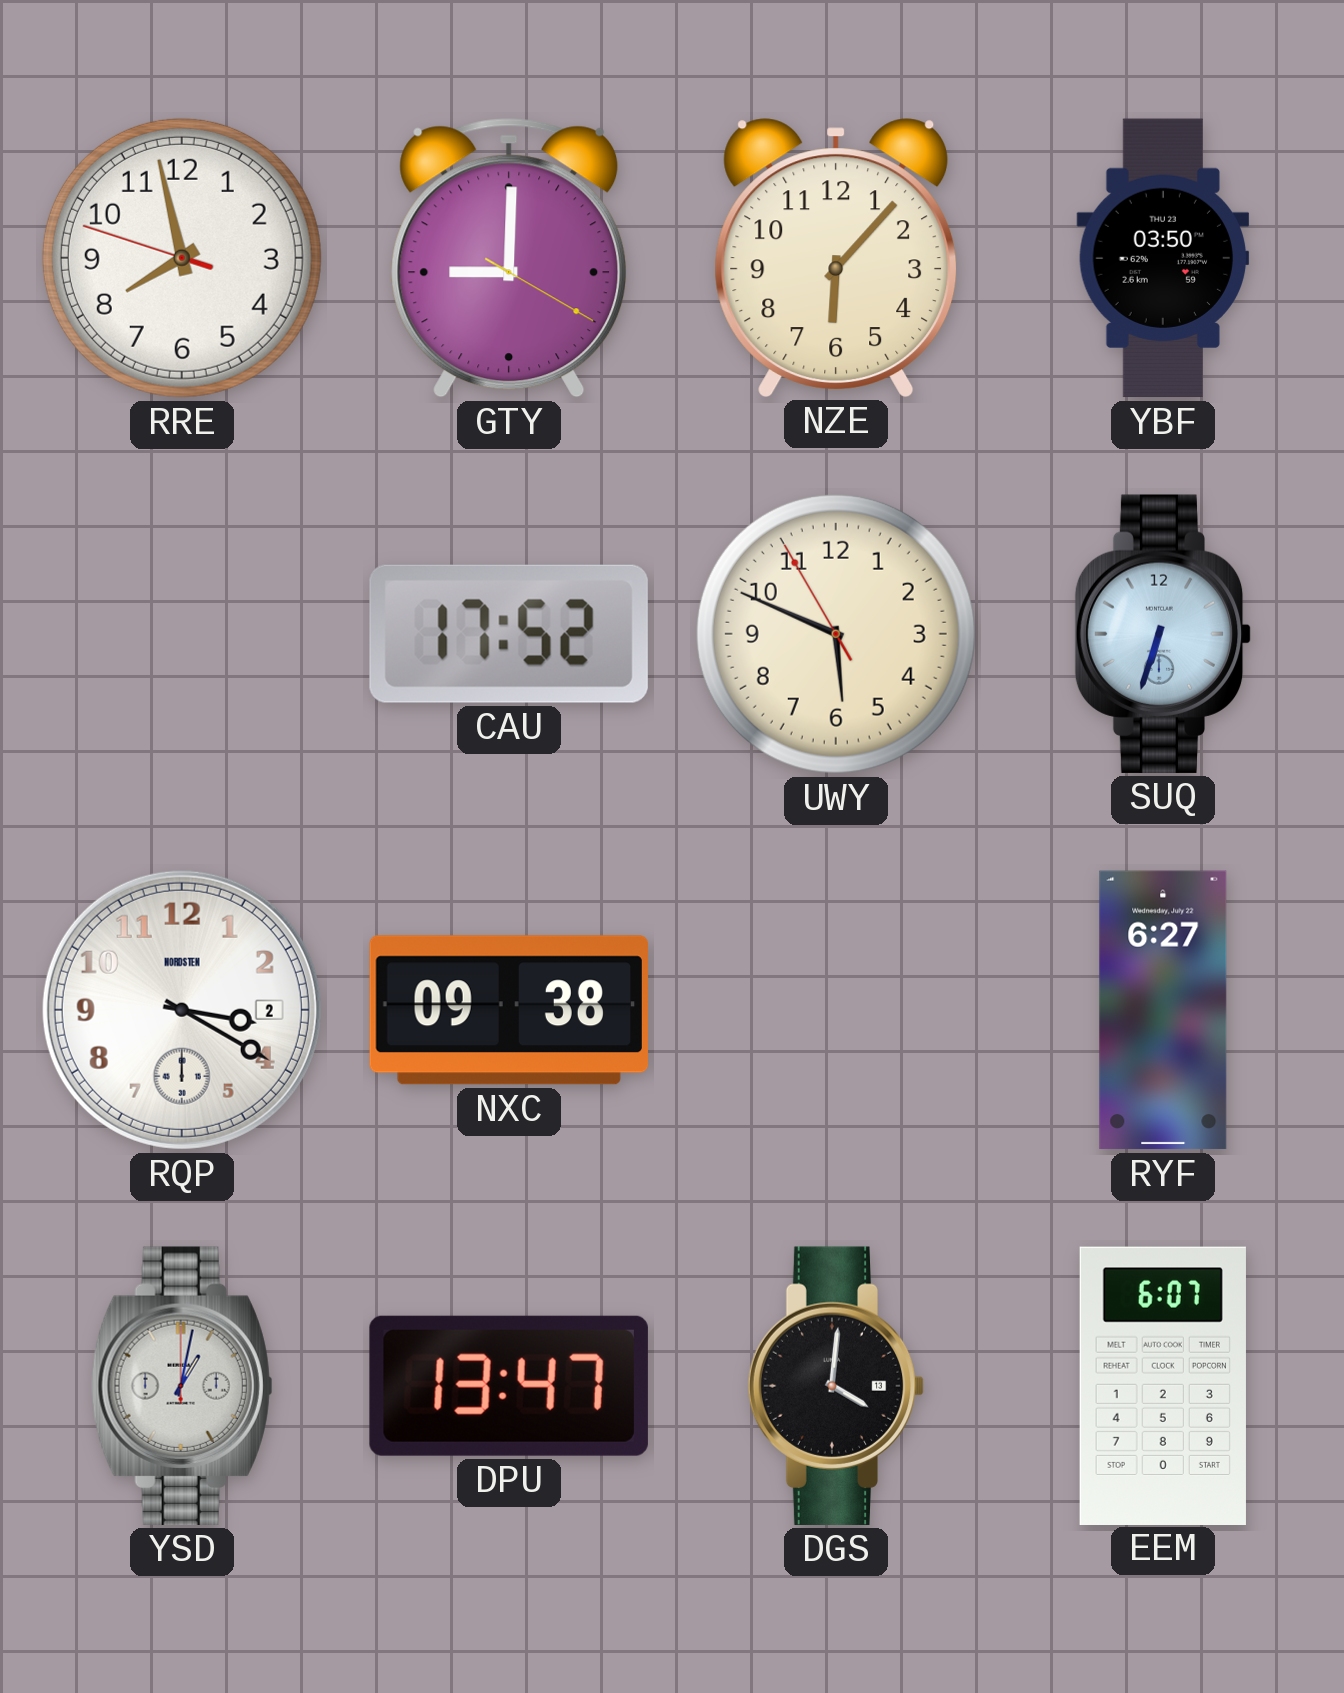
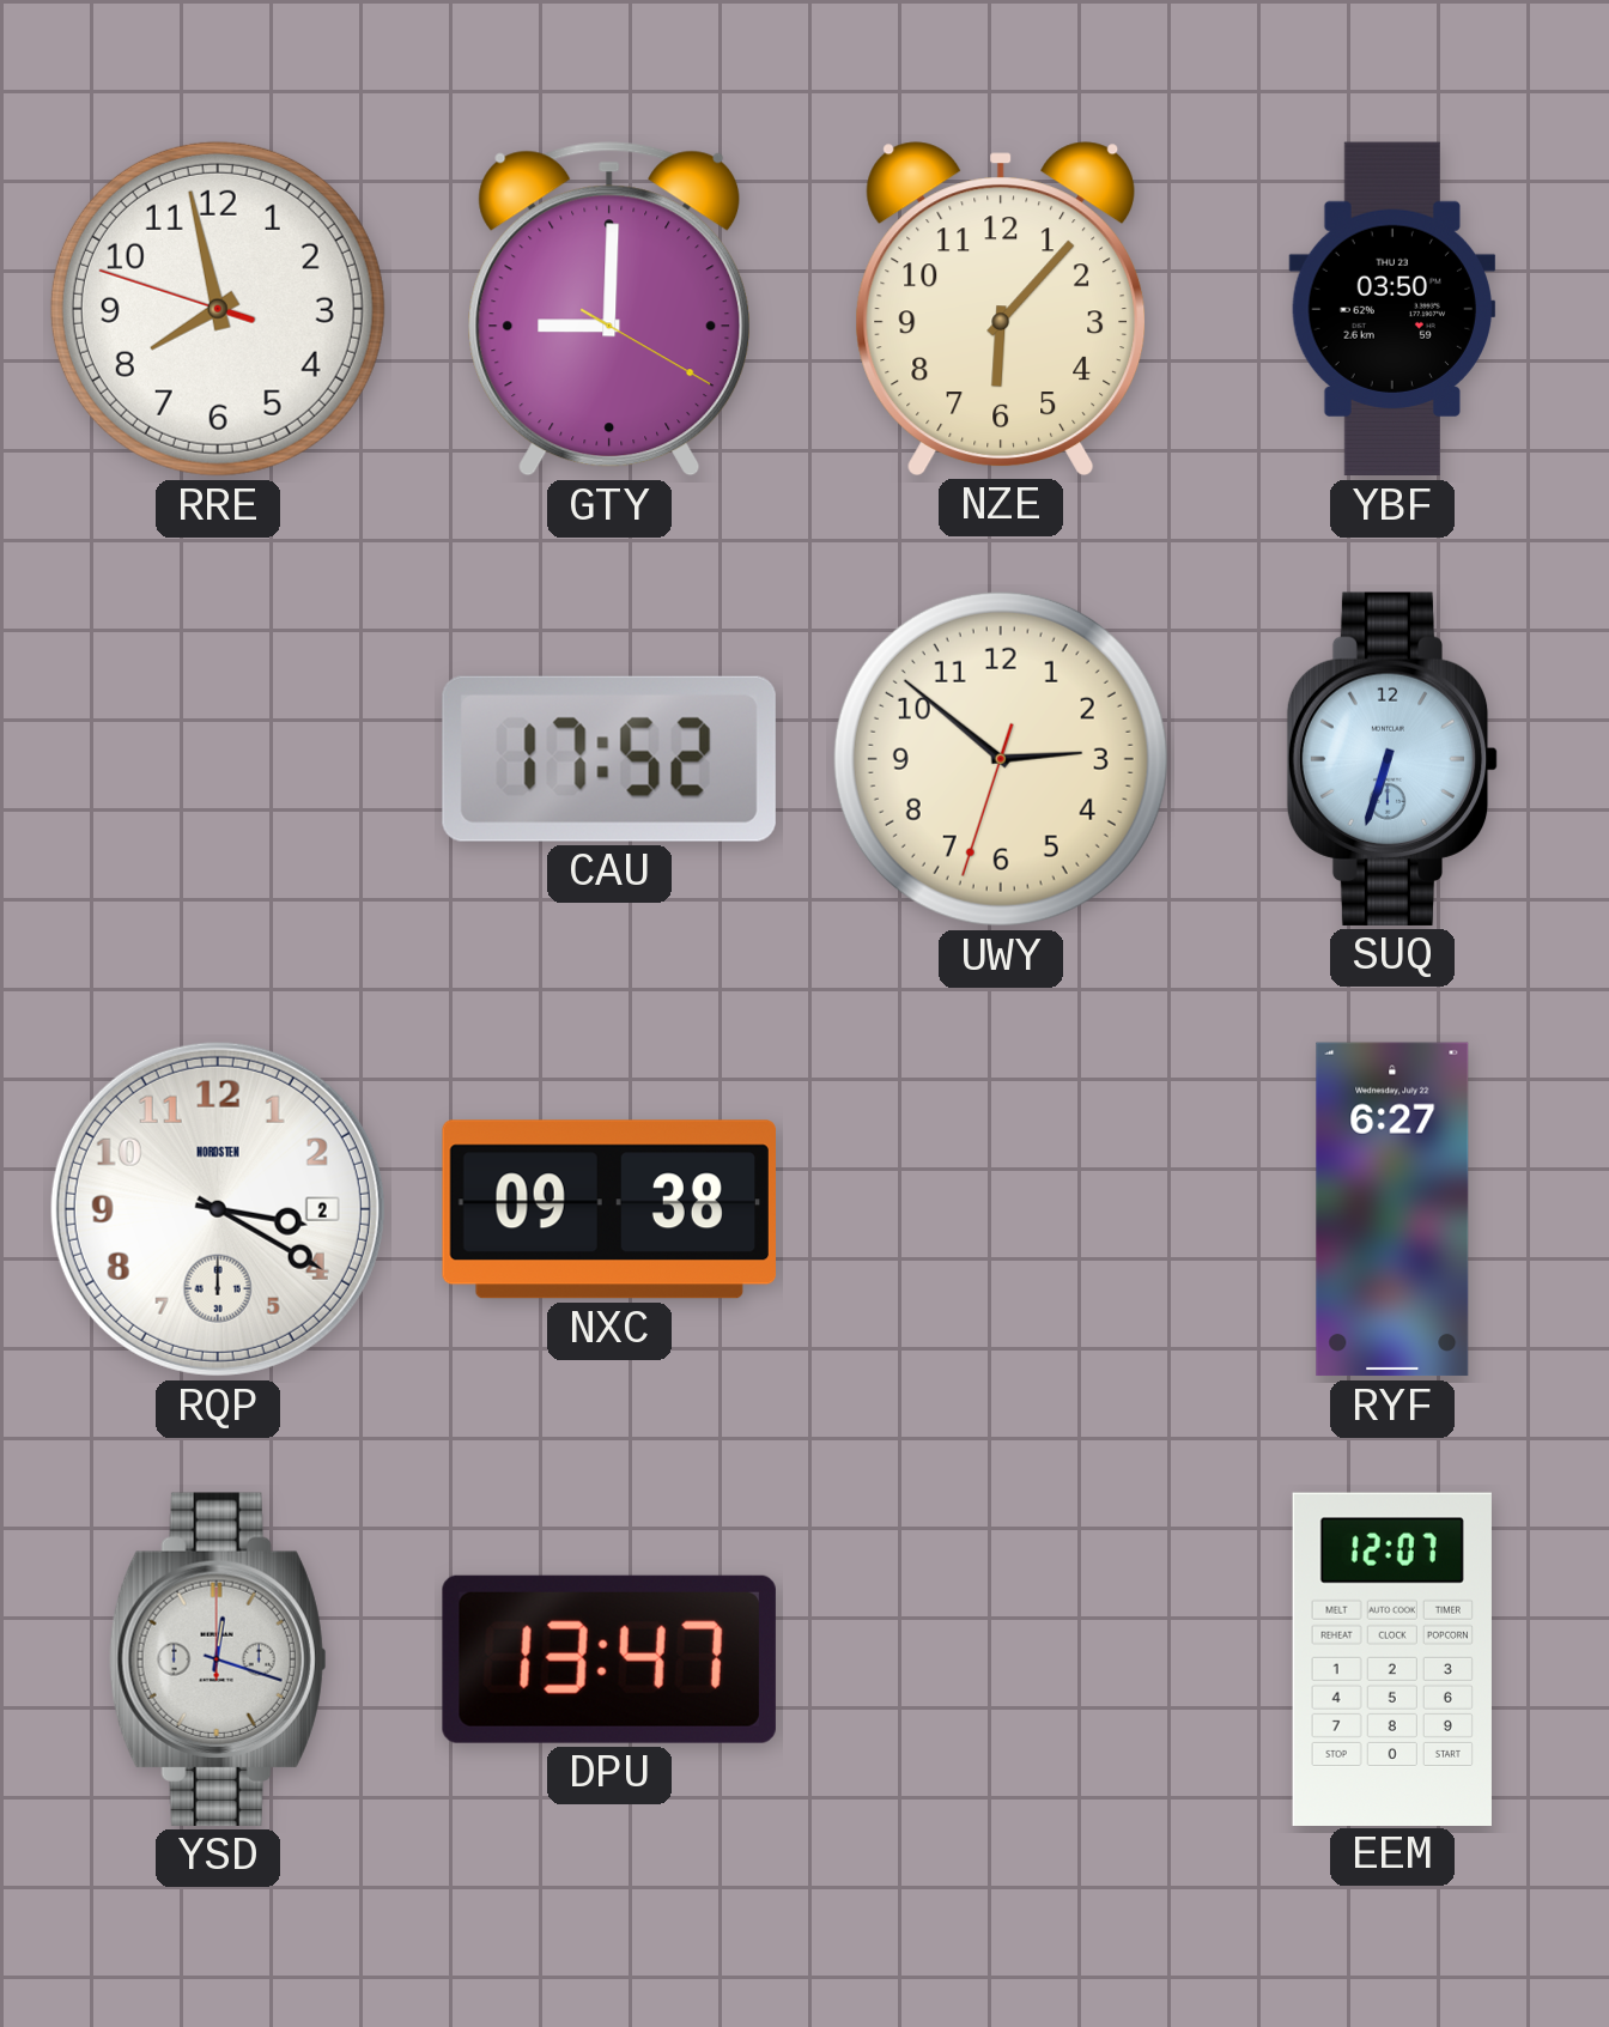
UWY: 5:48 -> 2:51 (1001, 759)
YSD: 1:02 -> 12:18 (218, 1659)
DGS: 4:01 -> none (836, 1386)
EEM: 6:07 -> 12:07 (1392, 1658)
